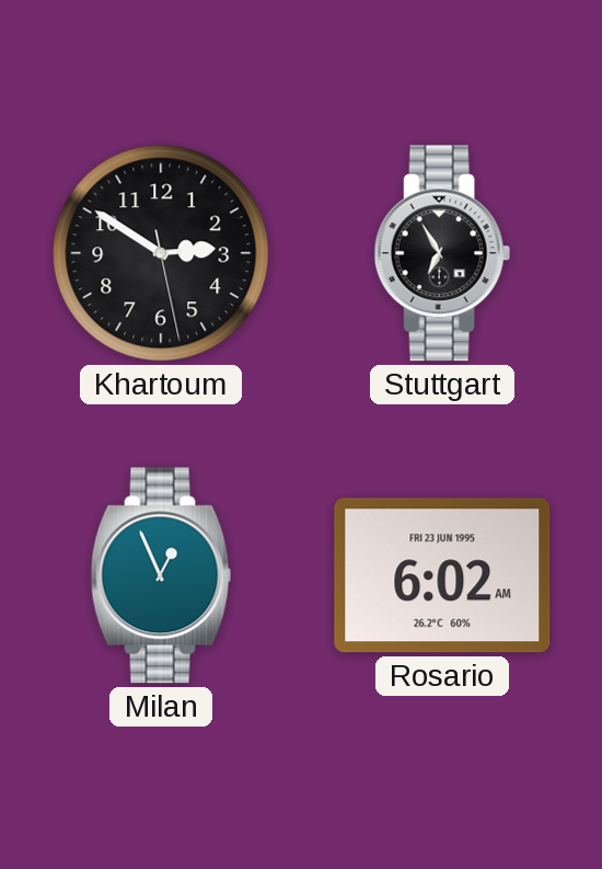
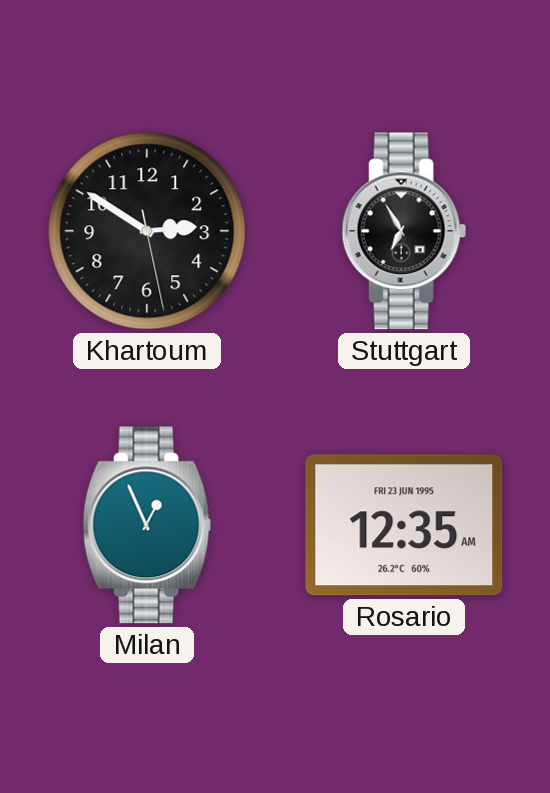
Rosario: 6:02 -> 12:35 (404, 525)
